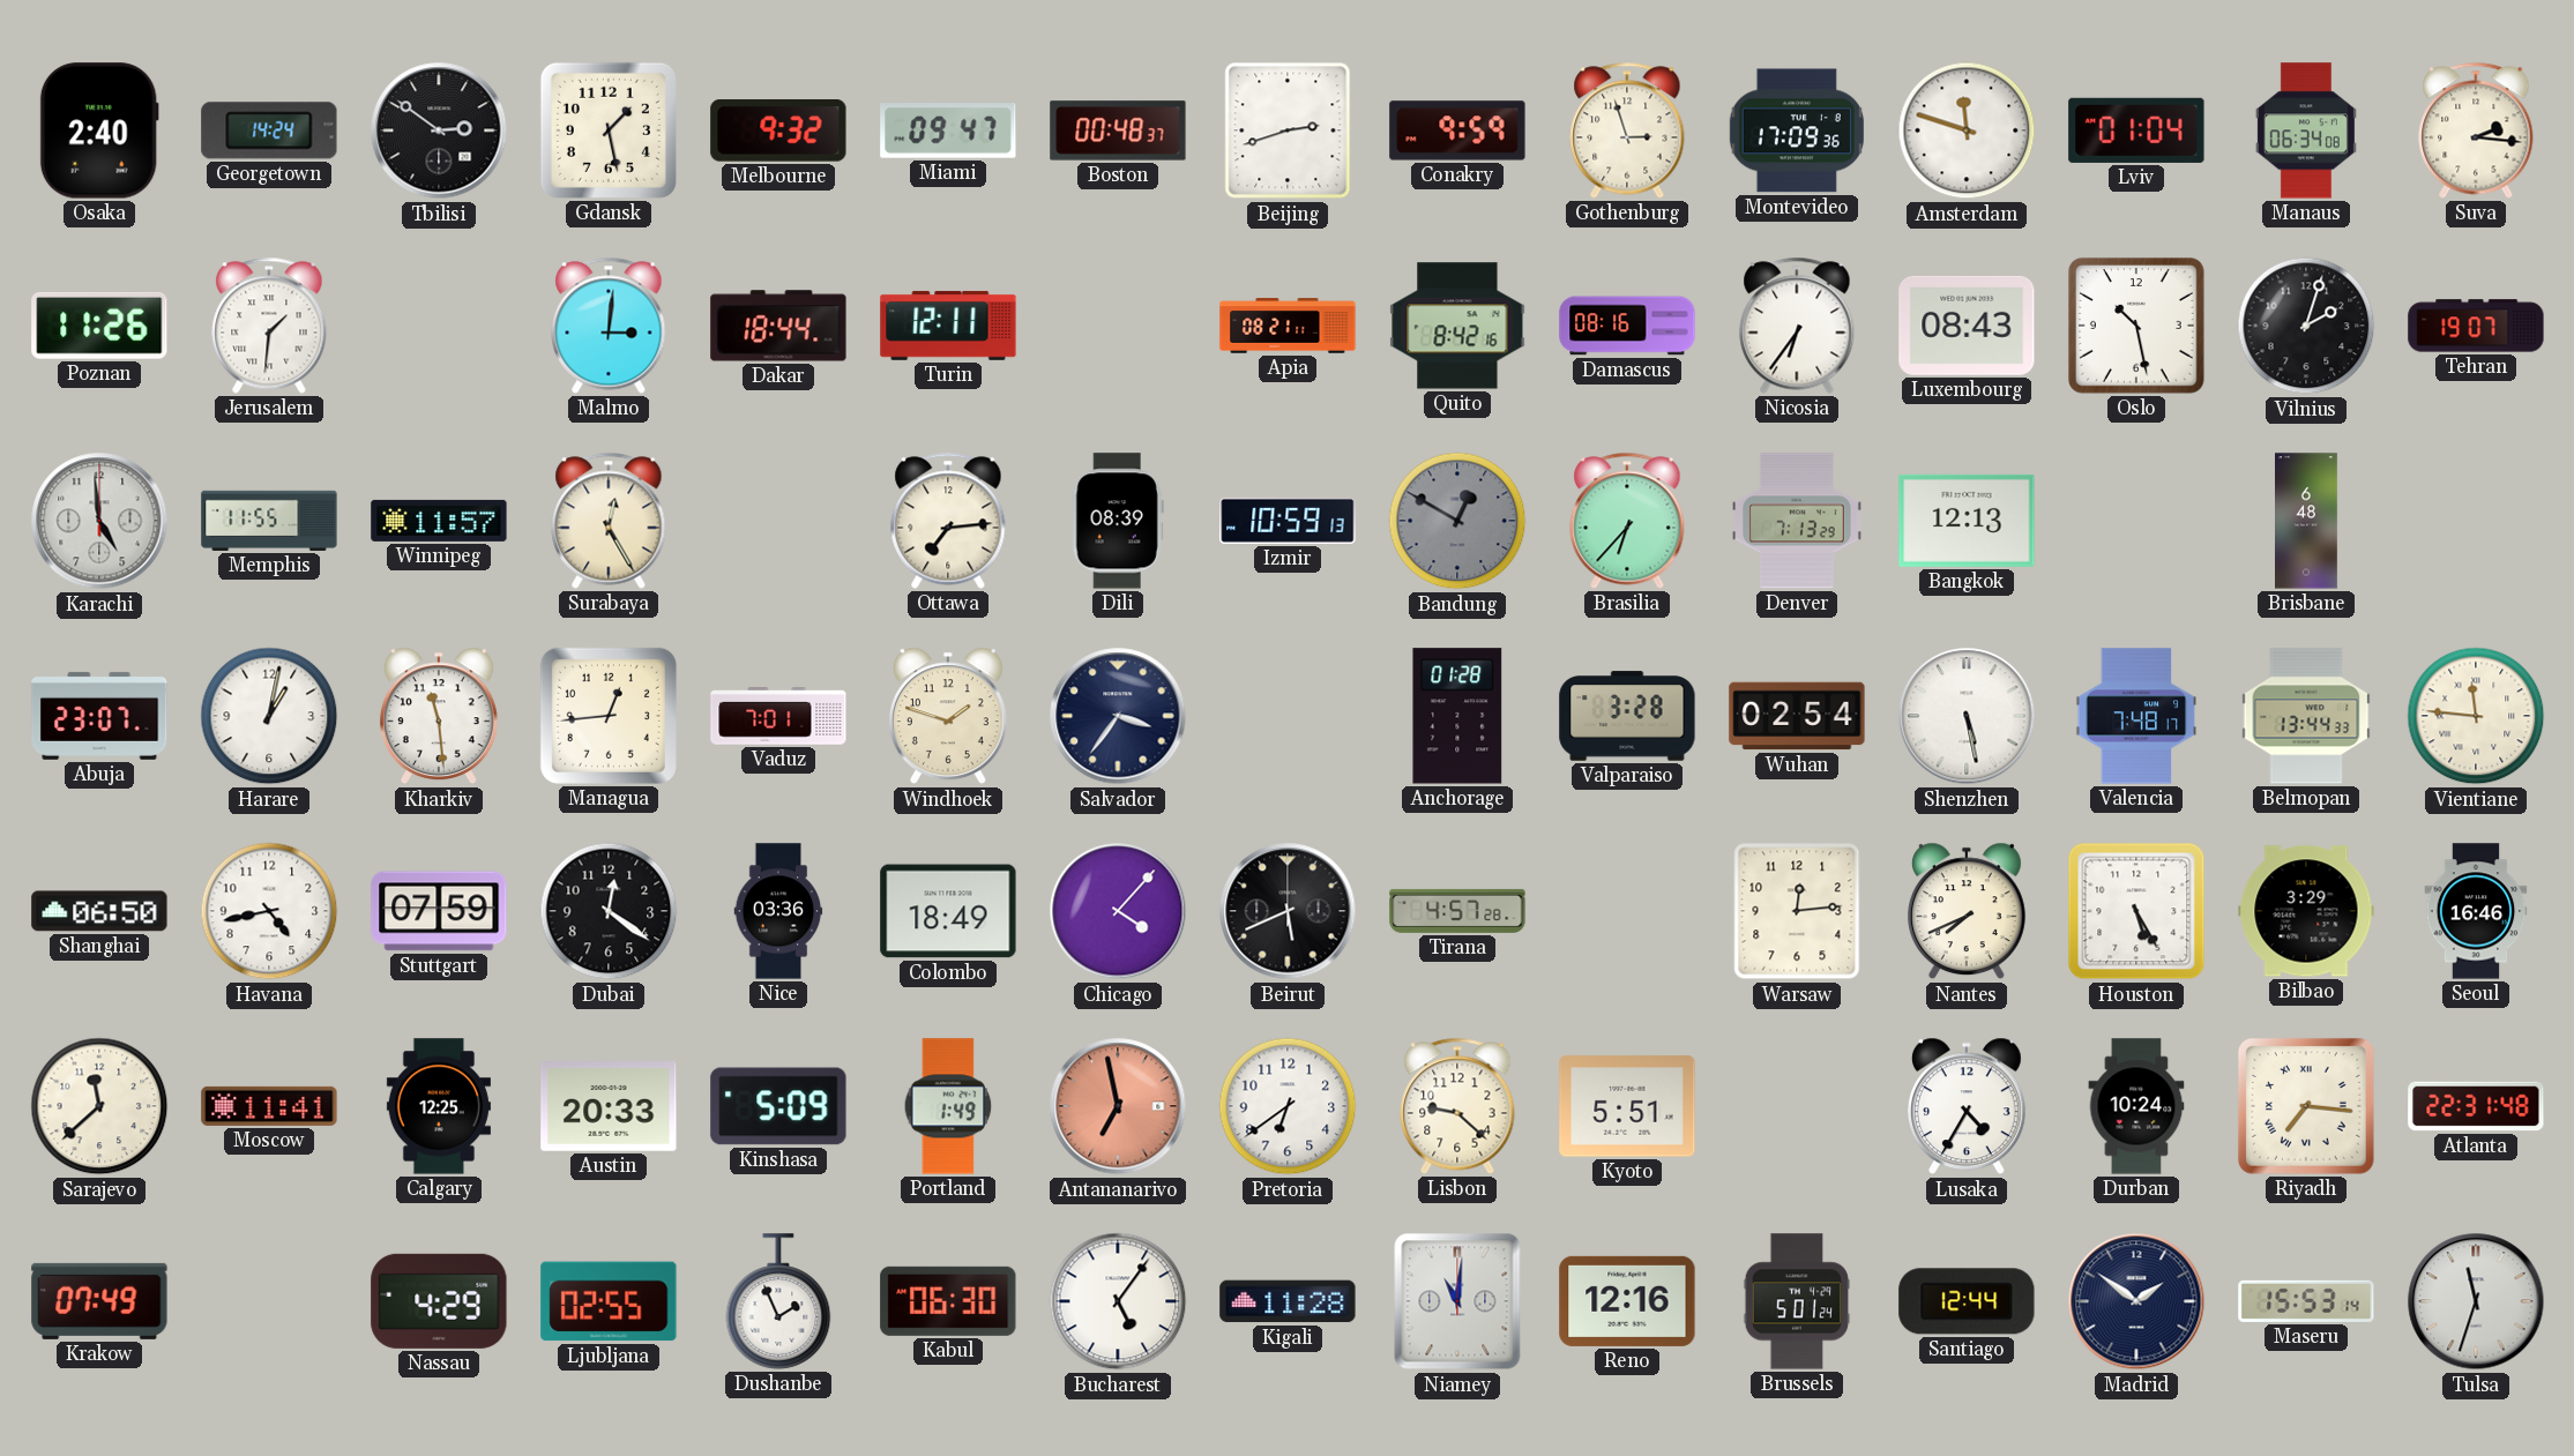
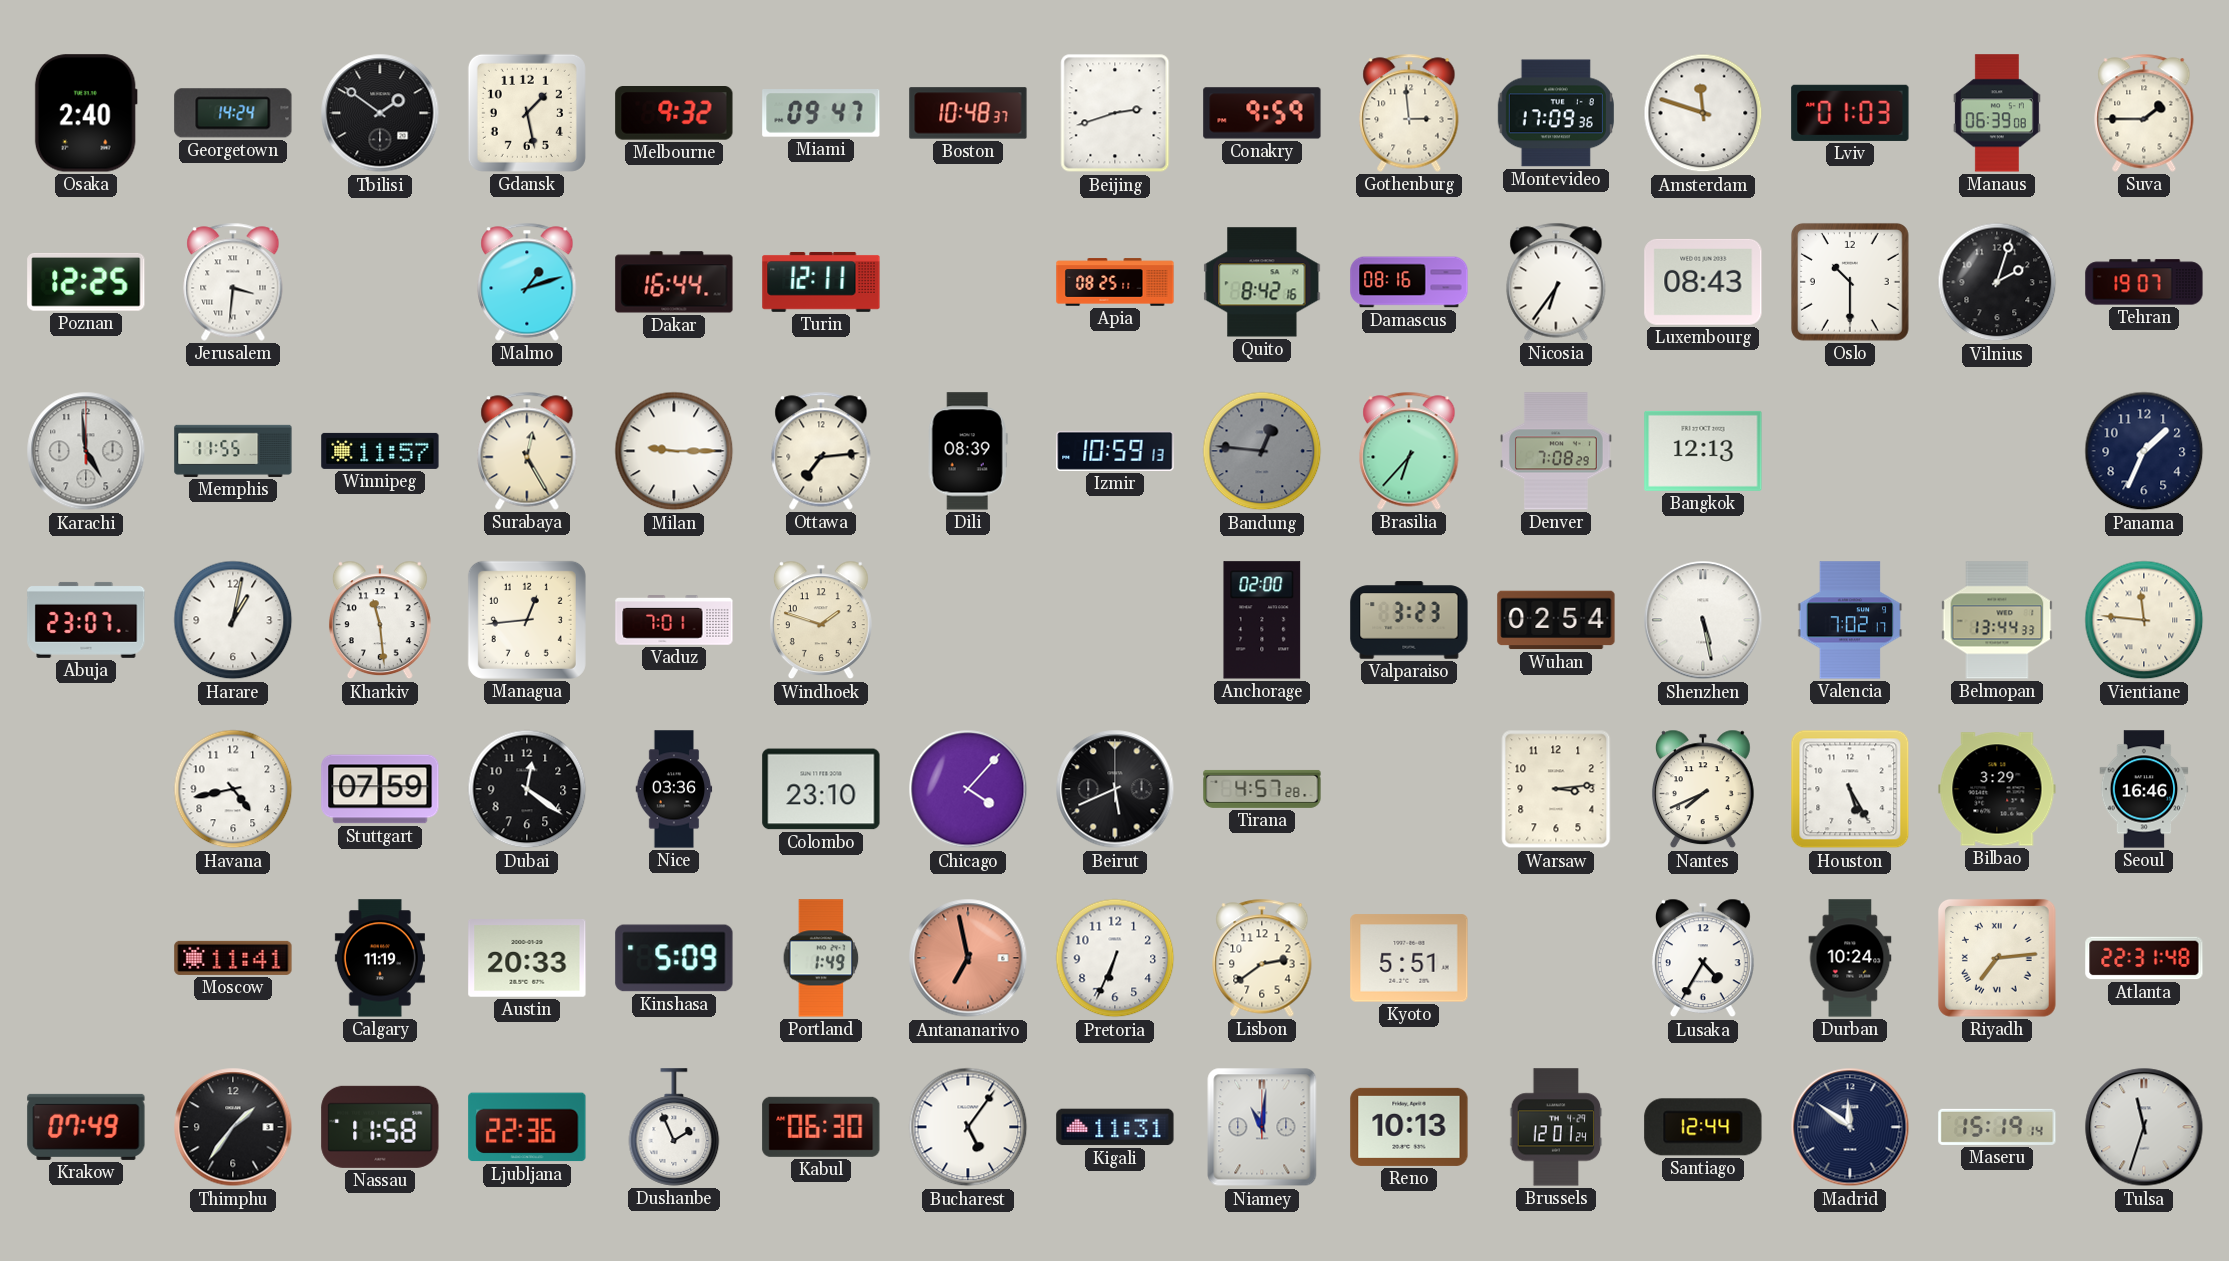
Tbilisi: 2:51 -> 1:51 (380, 113)
Boston: 00:48 -> 10:48 (968, 113)
Gothenburg: 2:57 -> 2:59 (1409, 113)
Lviv: 01:04 -> 01:03 (1850, 113)
Manaus: 06:34 -> 06:39 (1997, 113)
Suva: 2:16 -> 1:45 (2144, 113)
Poznan: 11:26 -> 12:25 (86, 282)
Jerusalem: 1:31 -> 3:31 (233, 282)
Malmo: 3:01 -> 1:12 (527, 282)
Dakar: 18:44 -> 16:44 (674, 282)
Apia: 08:21 -> 08:25 (1115, 282)
Oslo: 10:28 -> 10:30 (1850, 282)
Milan: none -> 9:15 (674, 451)
Bandung: 12:50 -> 12:46 (1262, 451)
Denver: 7:13 -> 7:08 (1557, 451)
Brisbane: 6:48 -> none (2307, 521)
Panama: none -> 1:34 (2144, 451)
Salvador: 3:36 -> none (1118, 716)
Anchorage: 01:28 -> 02:00 (1262, 620)
Valparaiso: 3:28 -> 3:23 (1409, 620)
Valencia: 7:48 -> 7:02 (1850, 620)
Shanghai: 06:50 -> none (99, 911)
Colombo: 18:49 -> 23:10 (821, 789)
Warsaw: 12:14 -> 3:14 (1556, 789)
Sarajevo: 11:38 -> none (99, 1106)
Calgary: 12:25 -> 11:19 (380, 958)
Pretoria: 6:39 -> 6:34 (1115, 958)
Lisbon: 9:22 -> 2:39 (1262, 958)
Riyadh: 7:16 -> 7:14 (1997, 958)
Thimphu: none -> 1:36 (233, 1127)
Nassau: 4:29 -> 11:58 (380, 1127)
Ljubljana: 02:55 -> 22:36 (527, 1127)
Kigali: 11:28 -> 11:31 (1115, 1127)
Reno: 12:16 -> 10:13 (1409, 1127)
Brussels: 5:01 -> 12:01 (1556, 1127)
Madrid: 1:51 -> 11:51 (1850, 1127)
Maseru: 15:53 -> 15:19 (1997, 1127)
